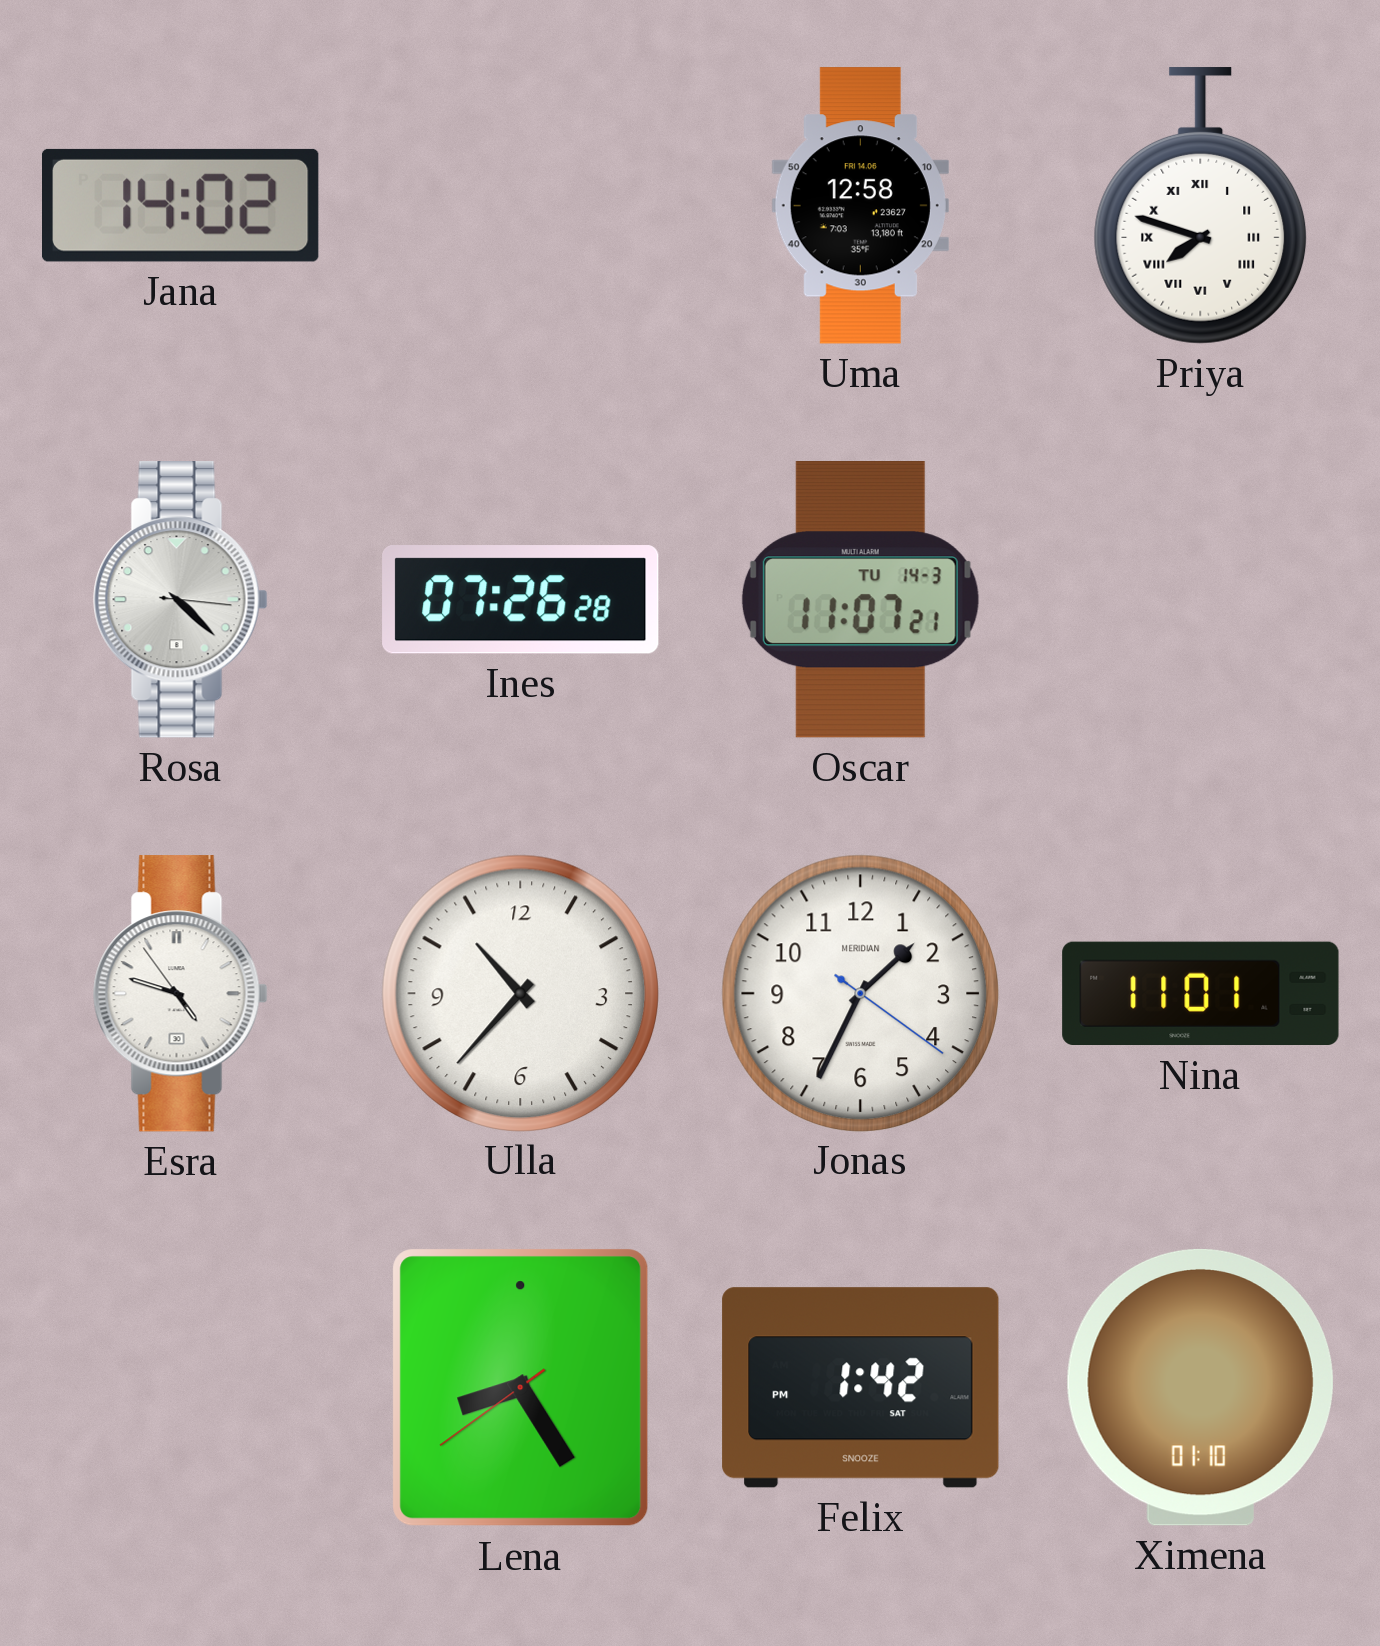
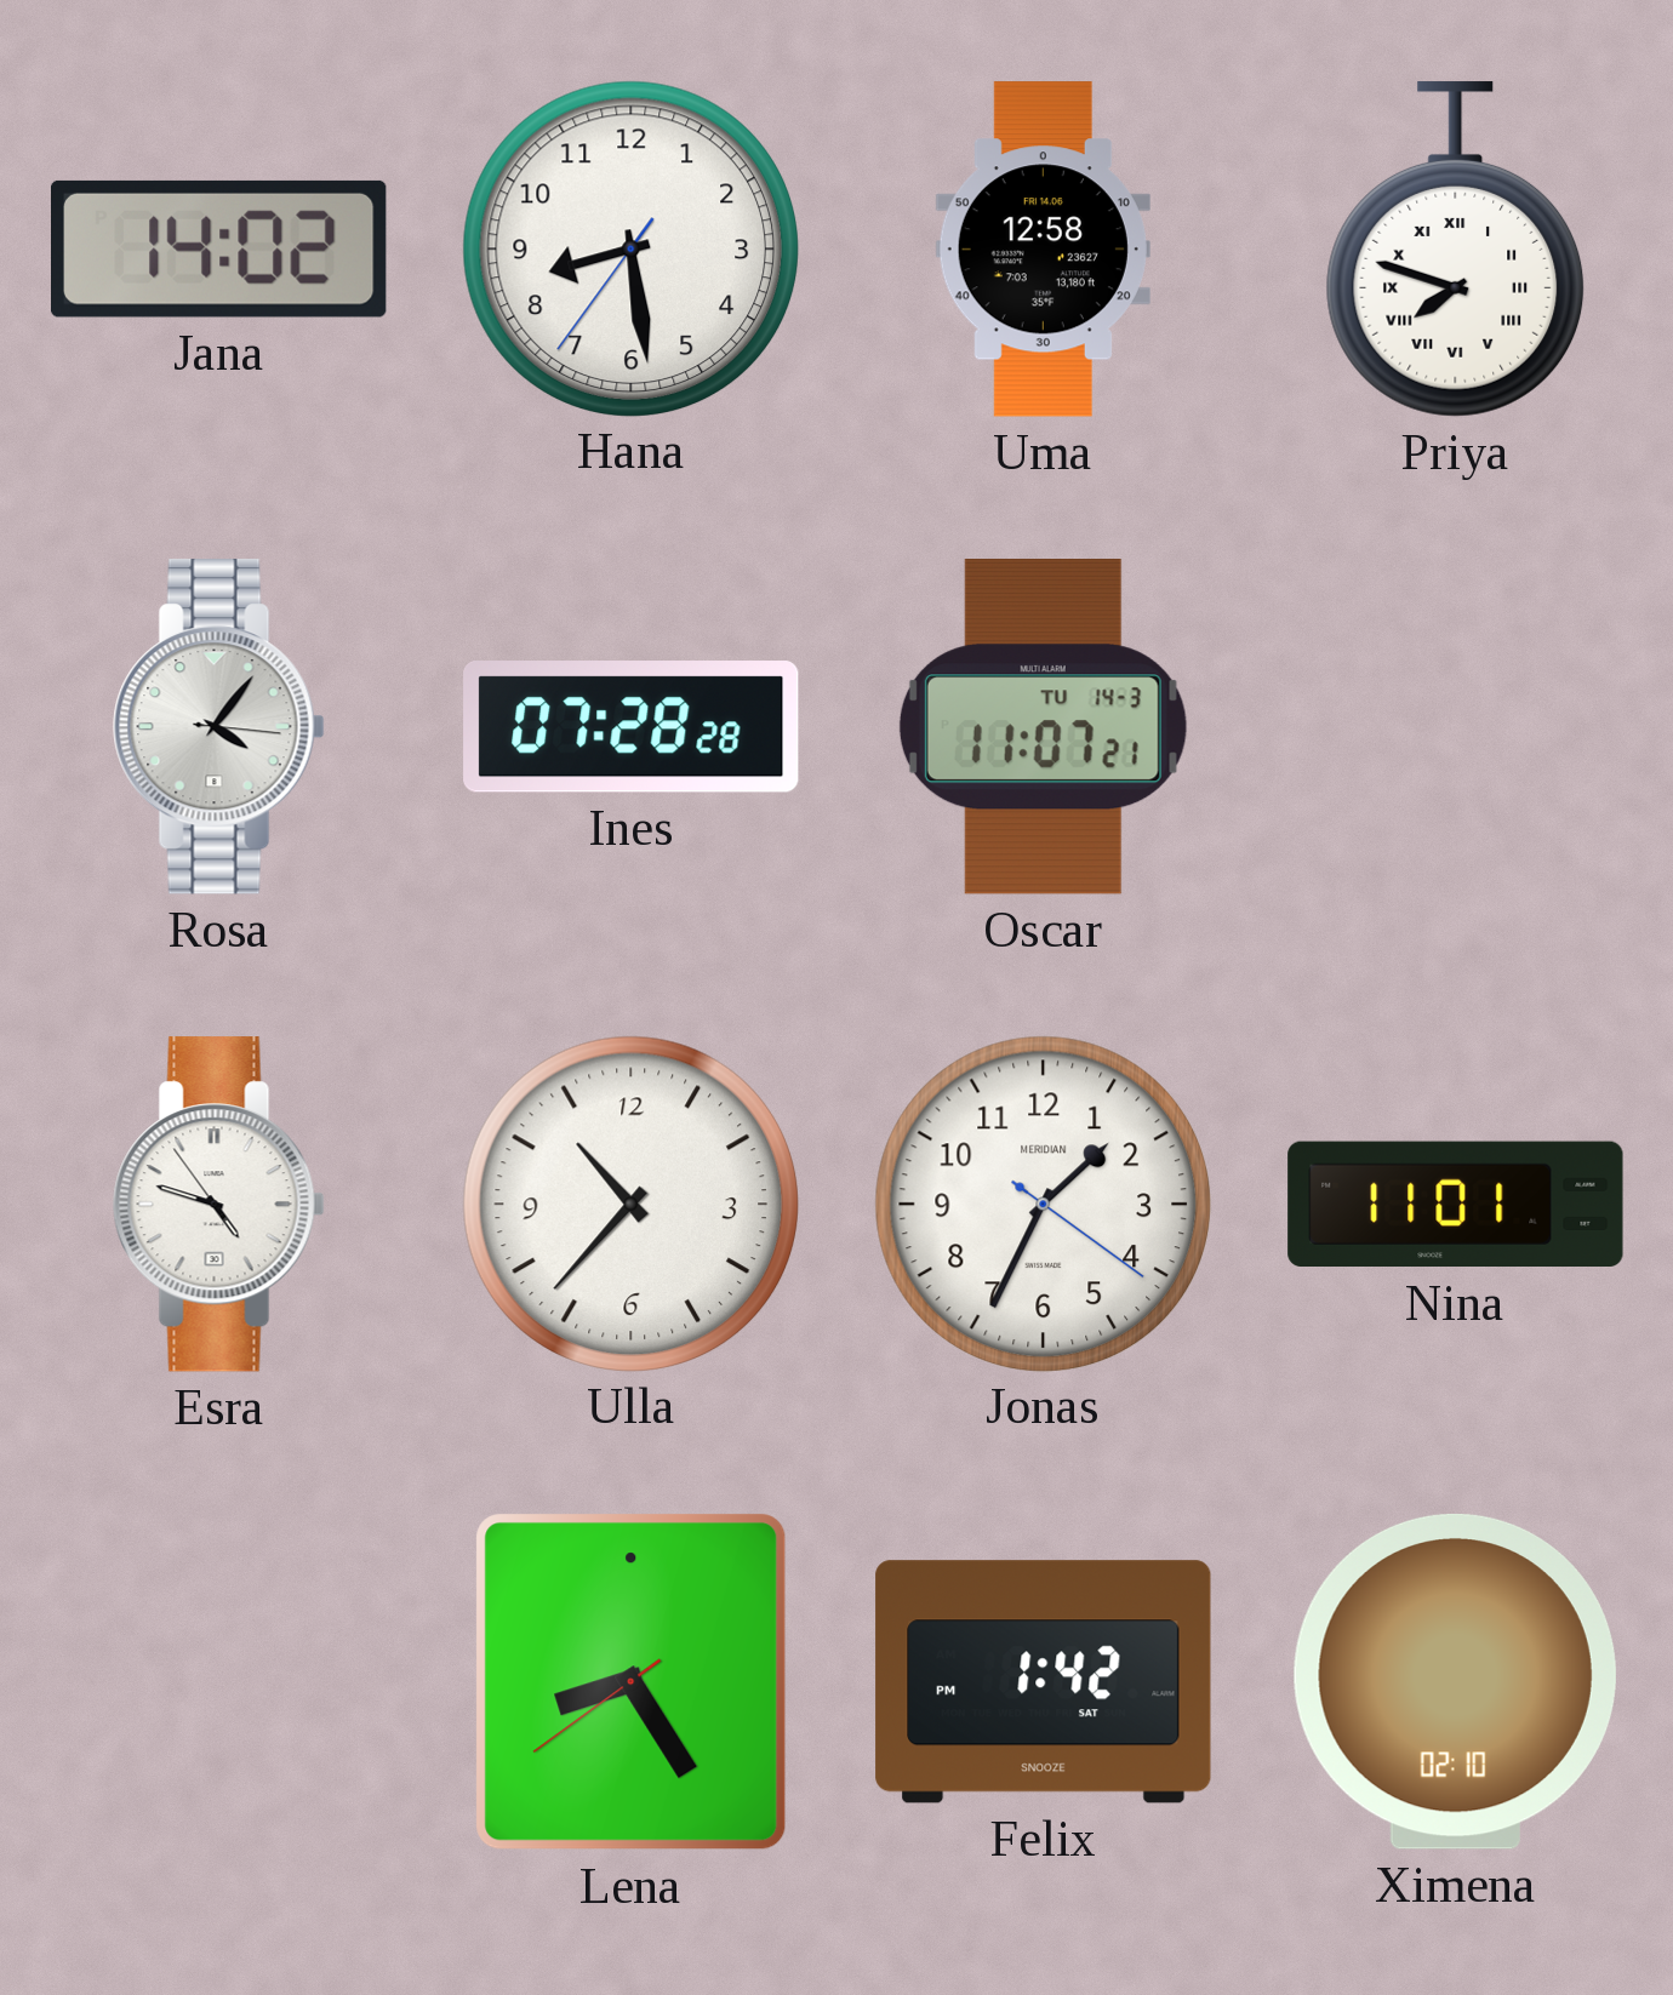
Hana: none -> 8:28 (630, 248)
Rosa: 4:22 -> 4:06 (218, 727)
Ines: 07:26 -> 07:28 (632, 727)
Ximena: 01:10 -> 02:10 (1455, 1681)
